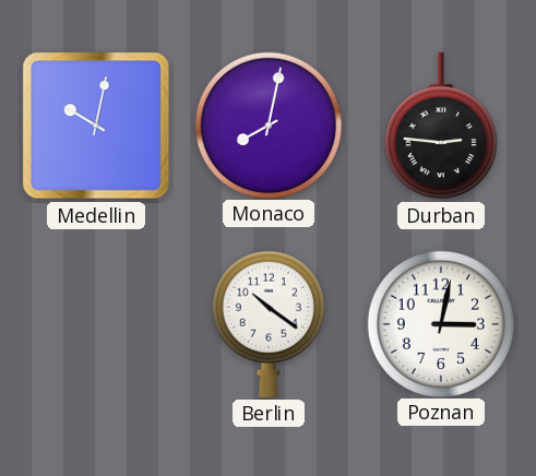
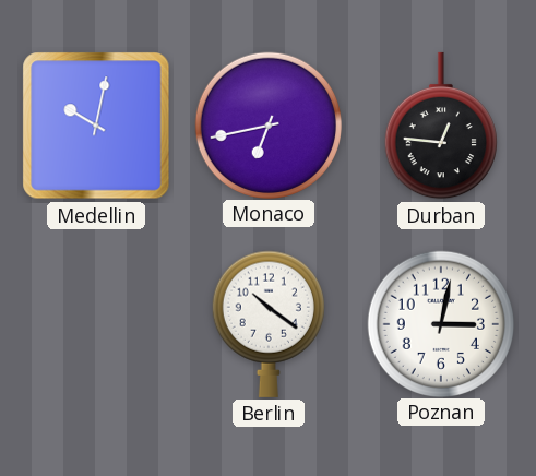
Monaco: 8:02 -> 6:43 (267, 124)
Durban: 2:46 -> 12:46 (441, 126)
